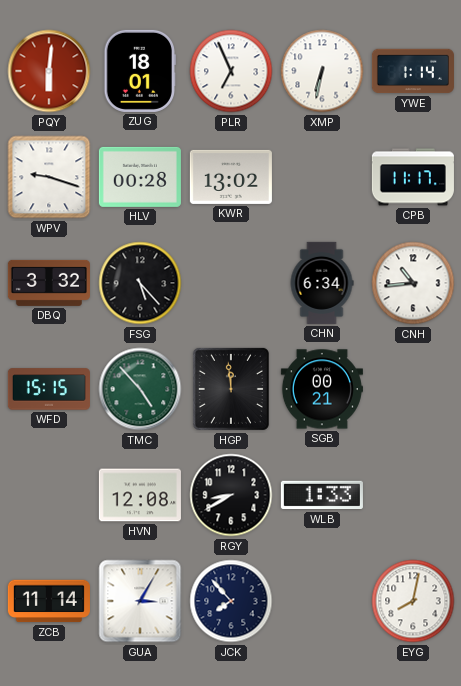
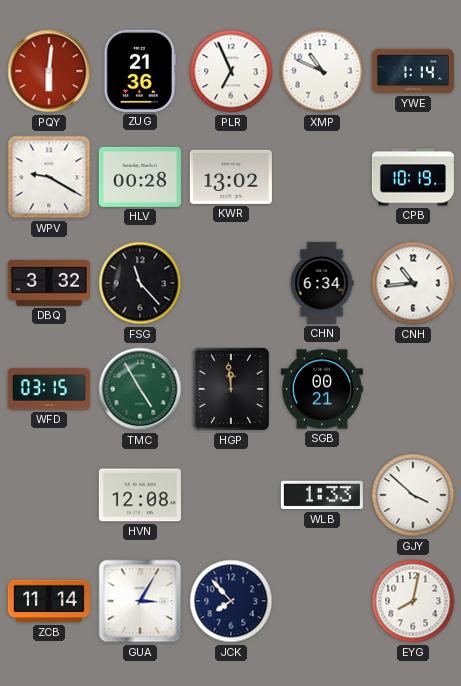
ZUG: 18:01 -> 21:36 (139, 71)
XMP: 6:32 -> 10:49 (322, 71)
WPV: 9:18 -> 9:20 (49, 177)
CPB: 11:17 -> 10:19 (413, 177)
FSG: 5:23 -> 11:23 (140, 283)
WFD: 15:15 -> 03:15 (49, 389)
TMC: 4:53 -> 4:55 (140, 389)
RGY: 8:40 -> none (231, 495)
GJY: none -> 3:52 (413, 495)
